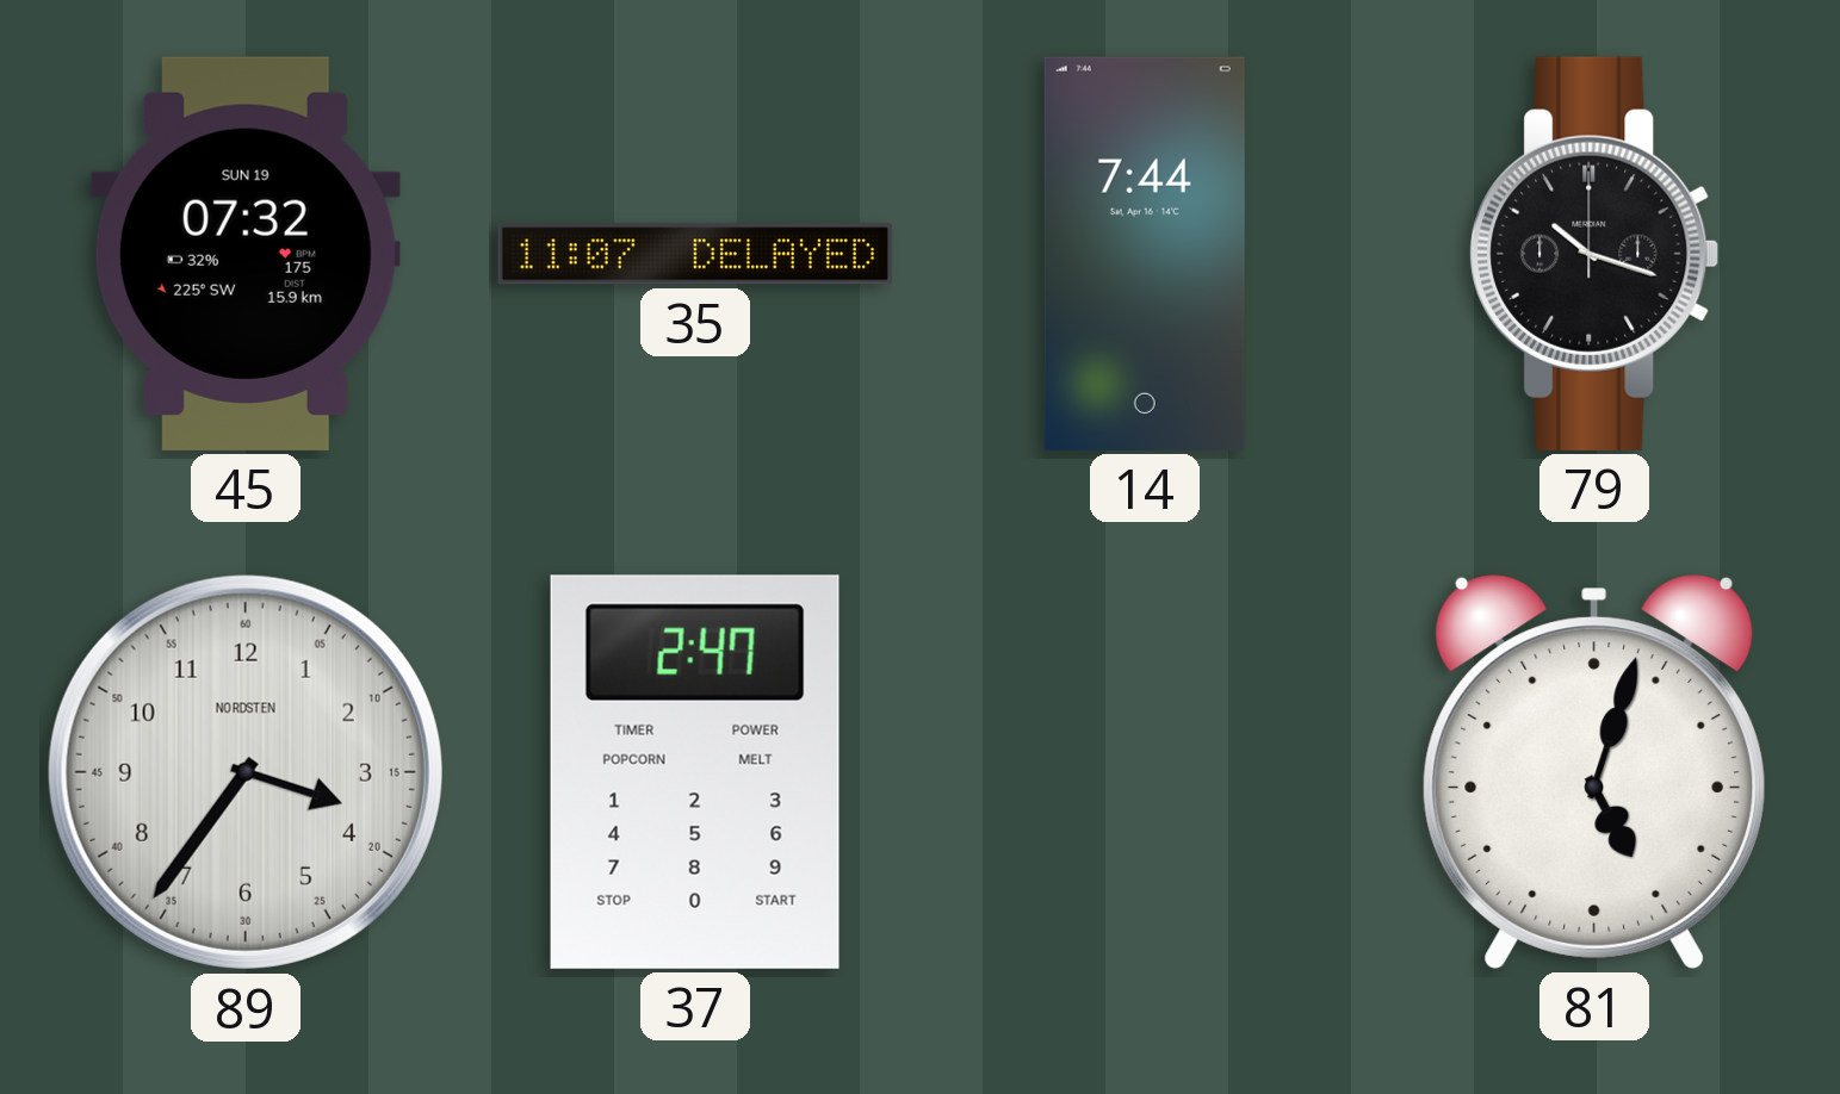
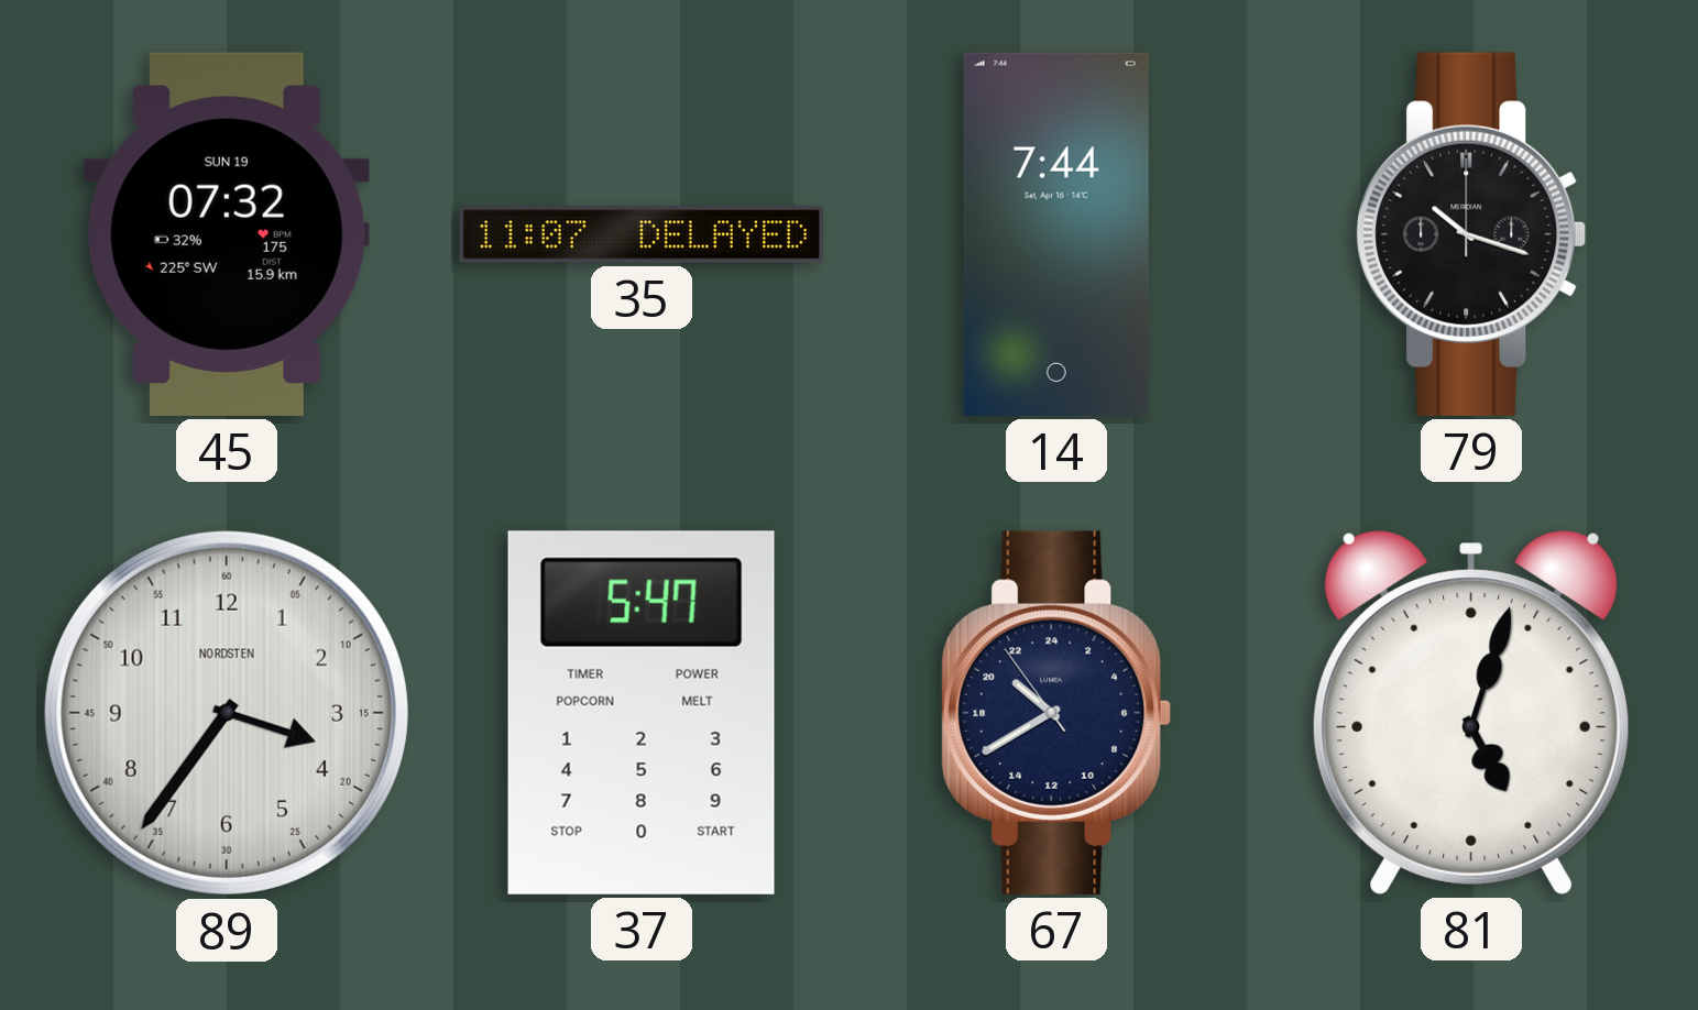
37: 2:47 -> 5:47 (642, 713)
67: none -> 20:39 (1056, 713)
